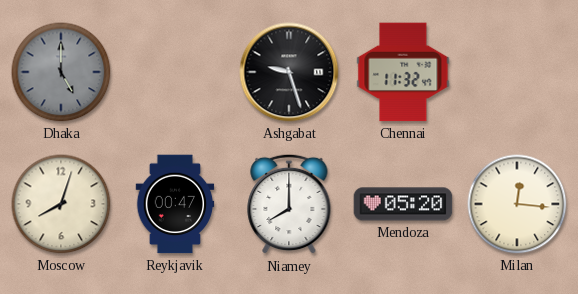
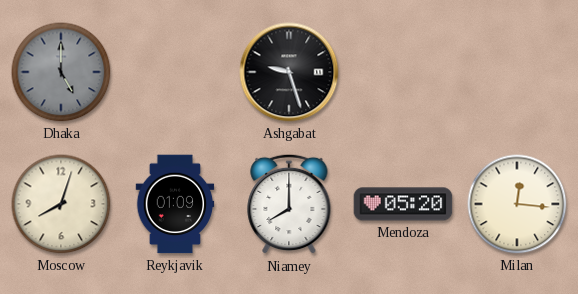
Chennai: 11:32 -> none (403, 72)
Reykjavik: 00:47 -> 01:09 (175, 204)
